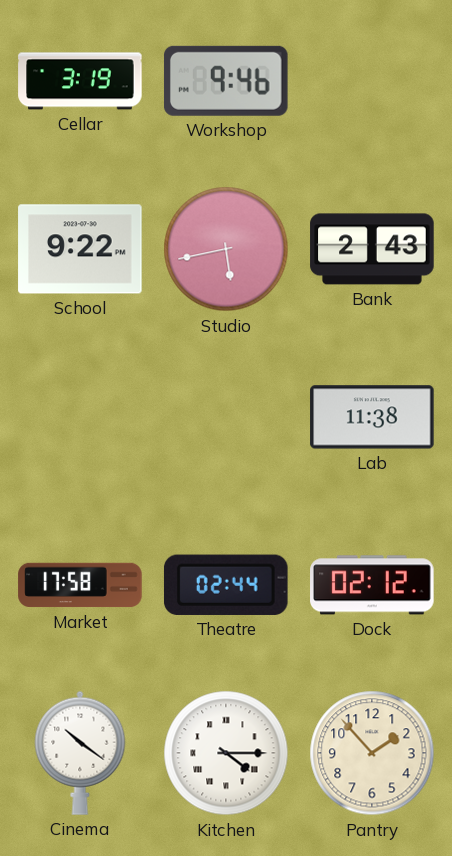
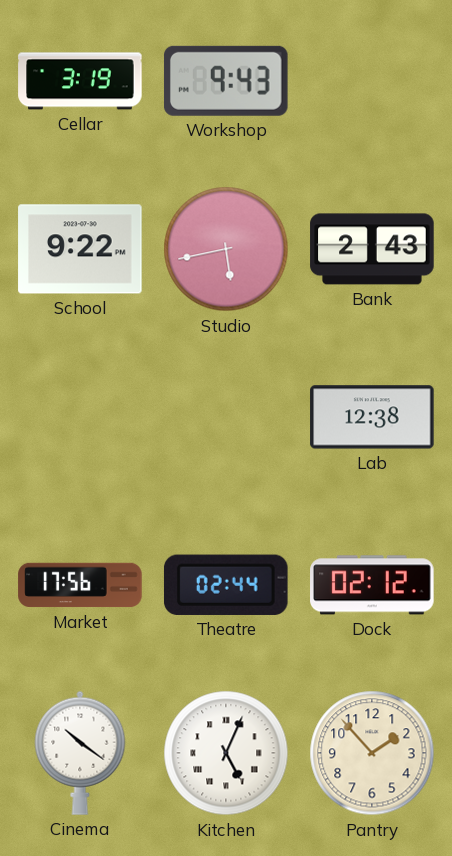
Workshop: 9:46 -> 9:43 (226, 81)
Lab: 11:38 -> 12:38 (372, 417)
Market: 17:58 -> 17:56 (80, 585)
Kitchen: 4:15 -> 5:04 (226, 753)
